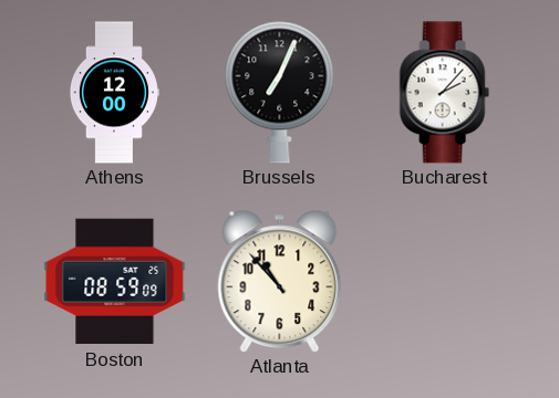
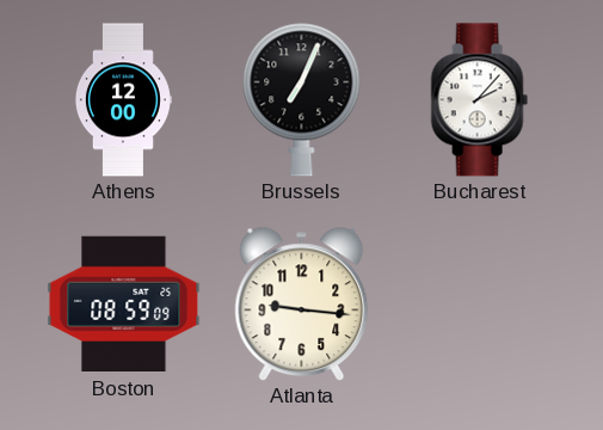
Atlanta: 10:53 -> 9:16 (302, 303)
